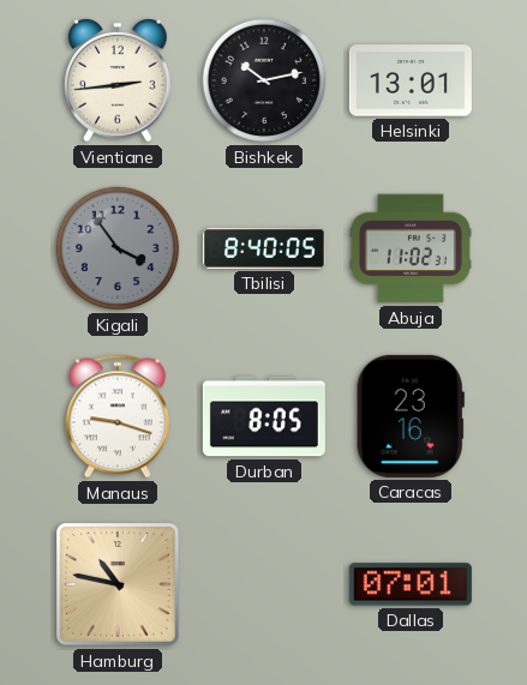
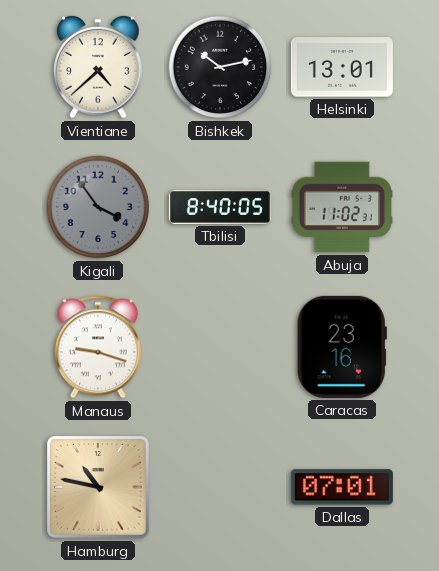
Vientiane: 2:44 -> 4:38 (99, 67)
Durban: 8:05 -> none (264, 416)
